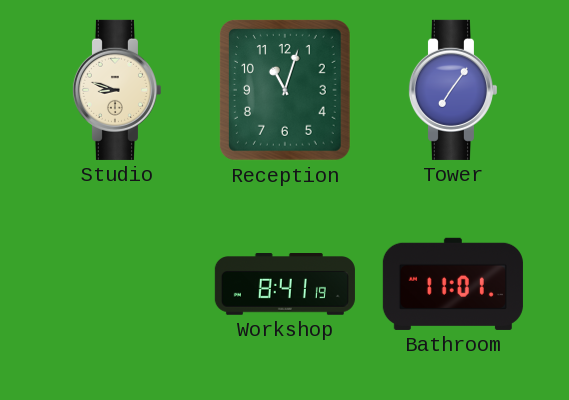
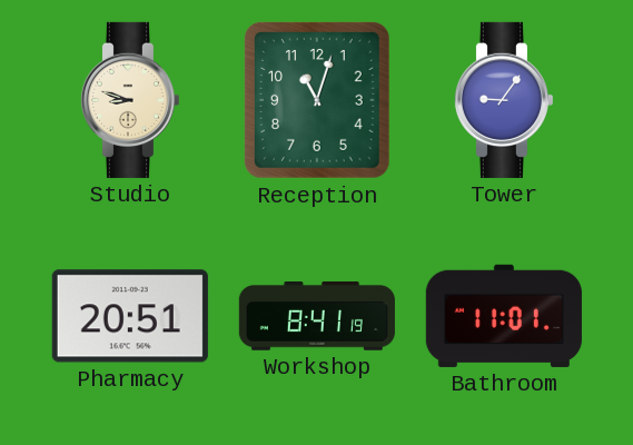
Tower: 7:06 -> 9:06 (503, 100)
Pharmacy: none -> 20:51 (130, 316)
